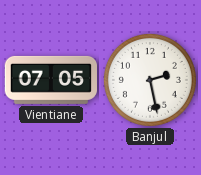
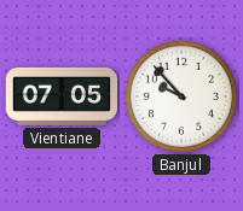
Banjul: 2:28 -> 9:53 (181, 96)
